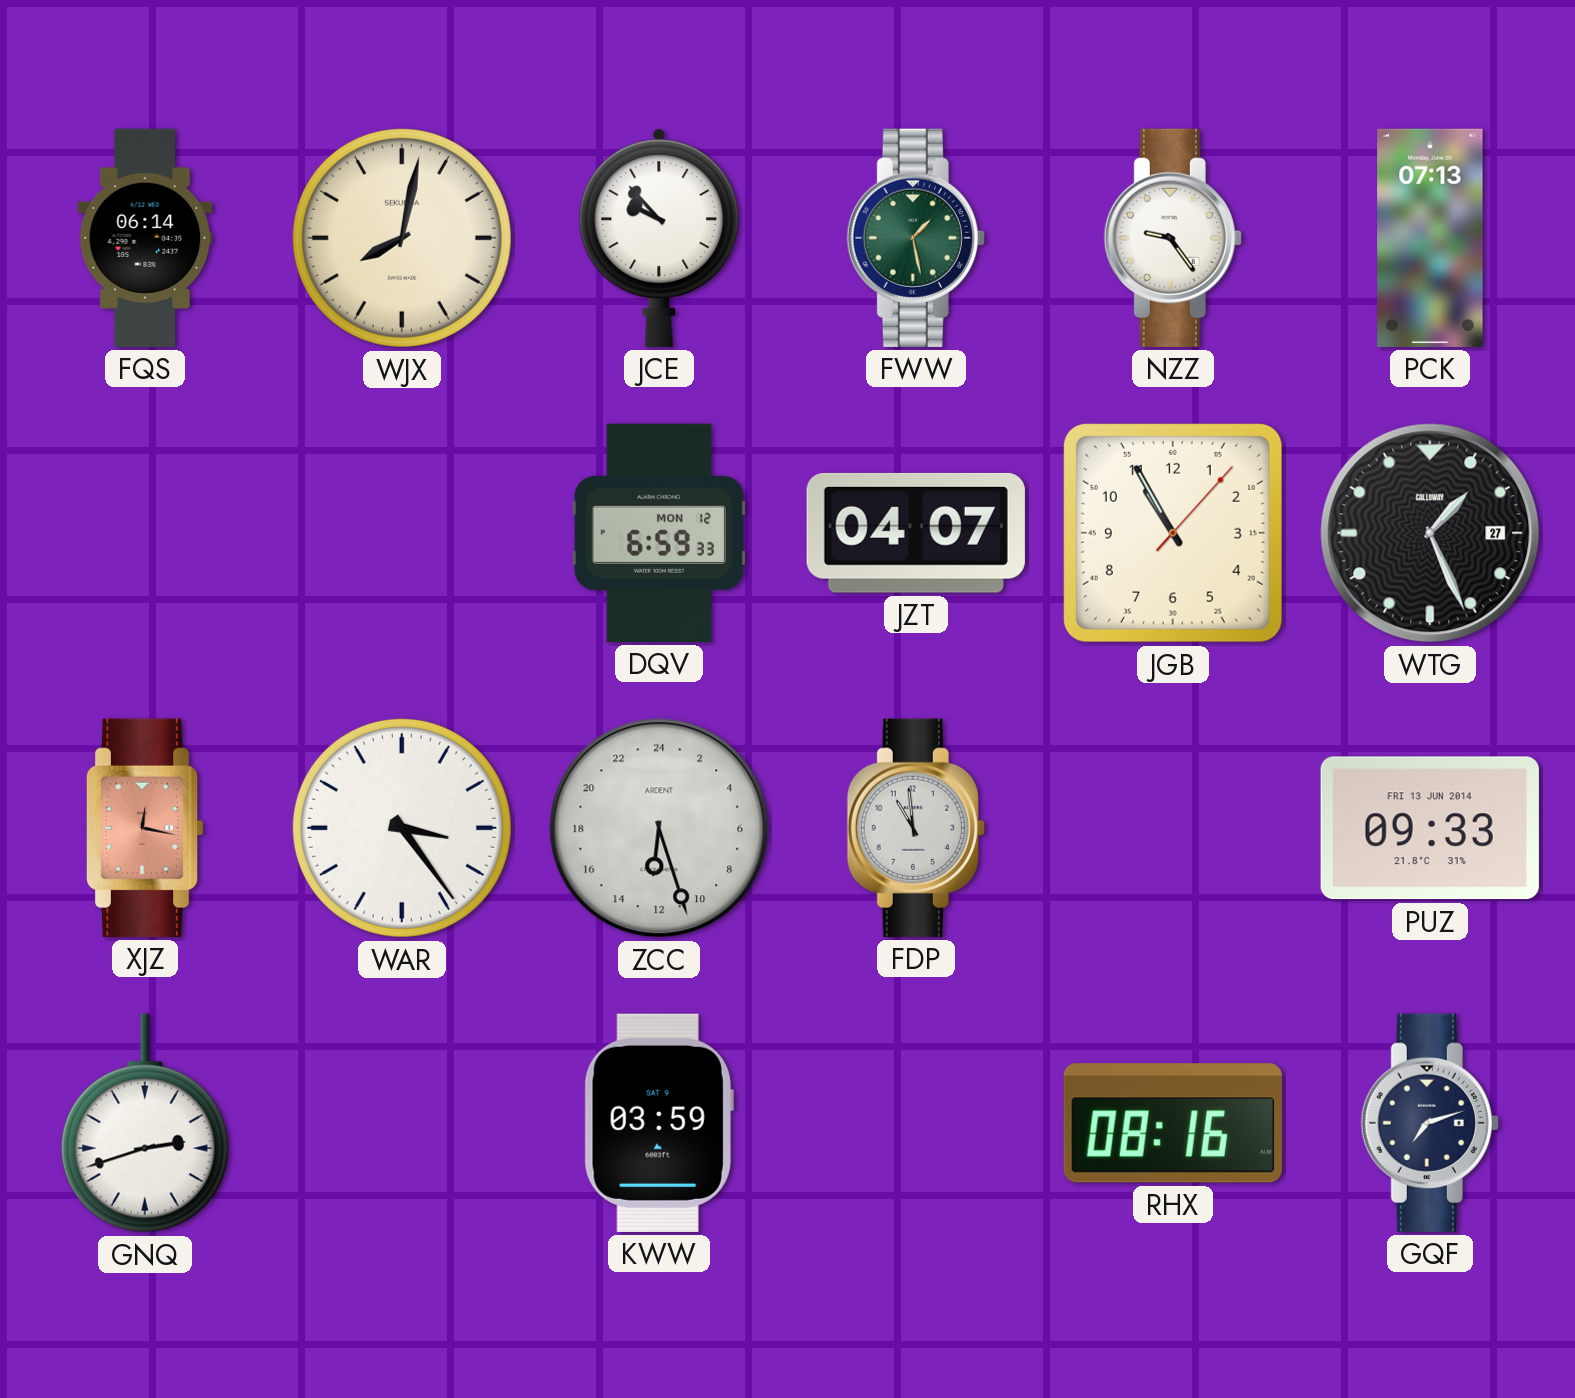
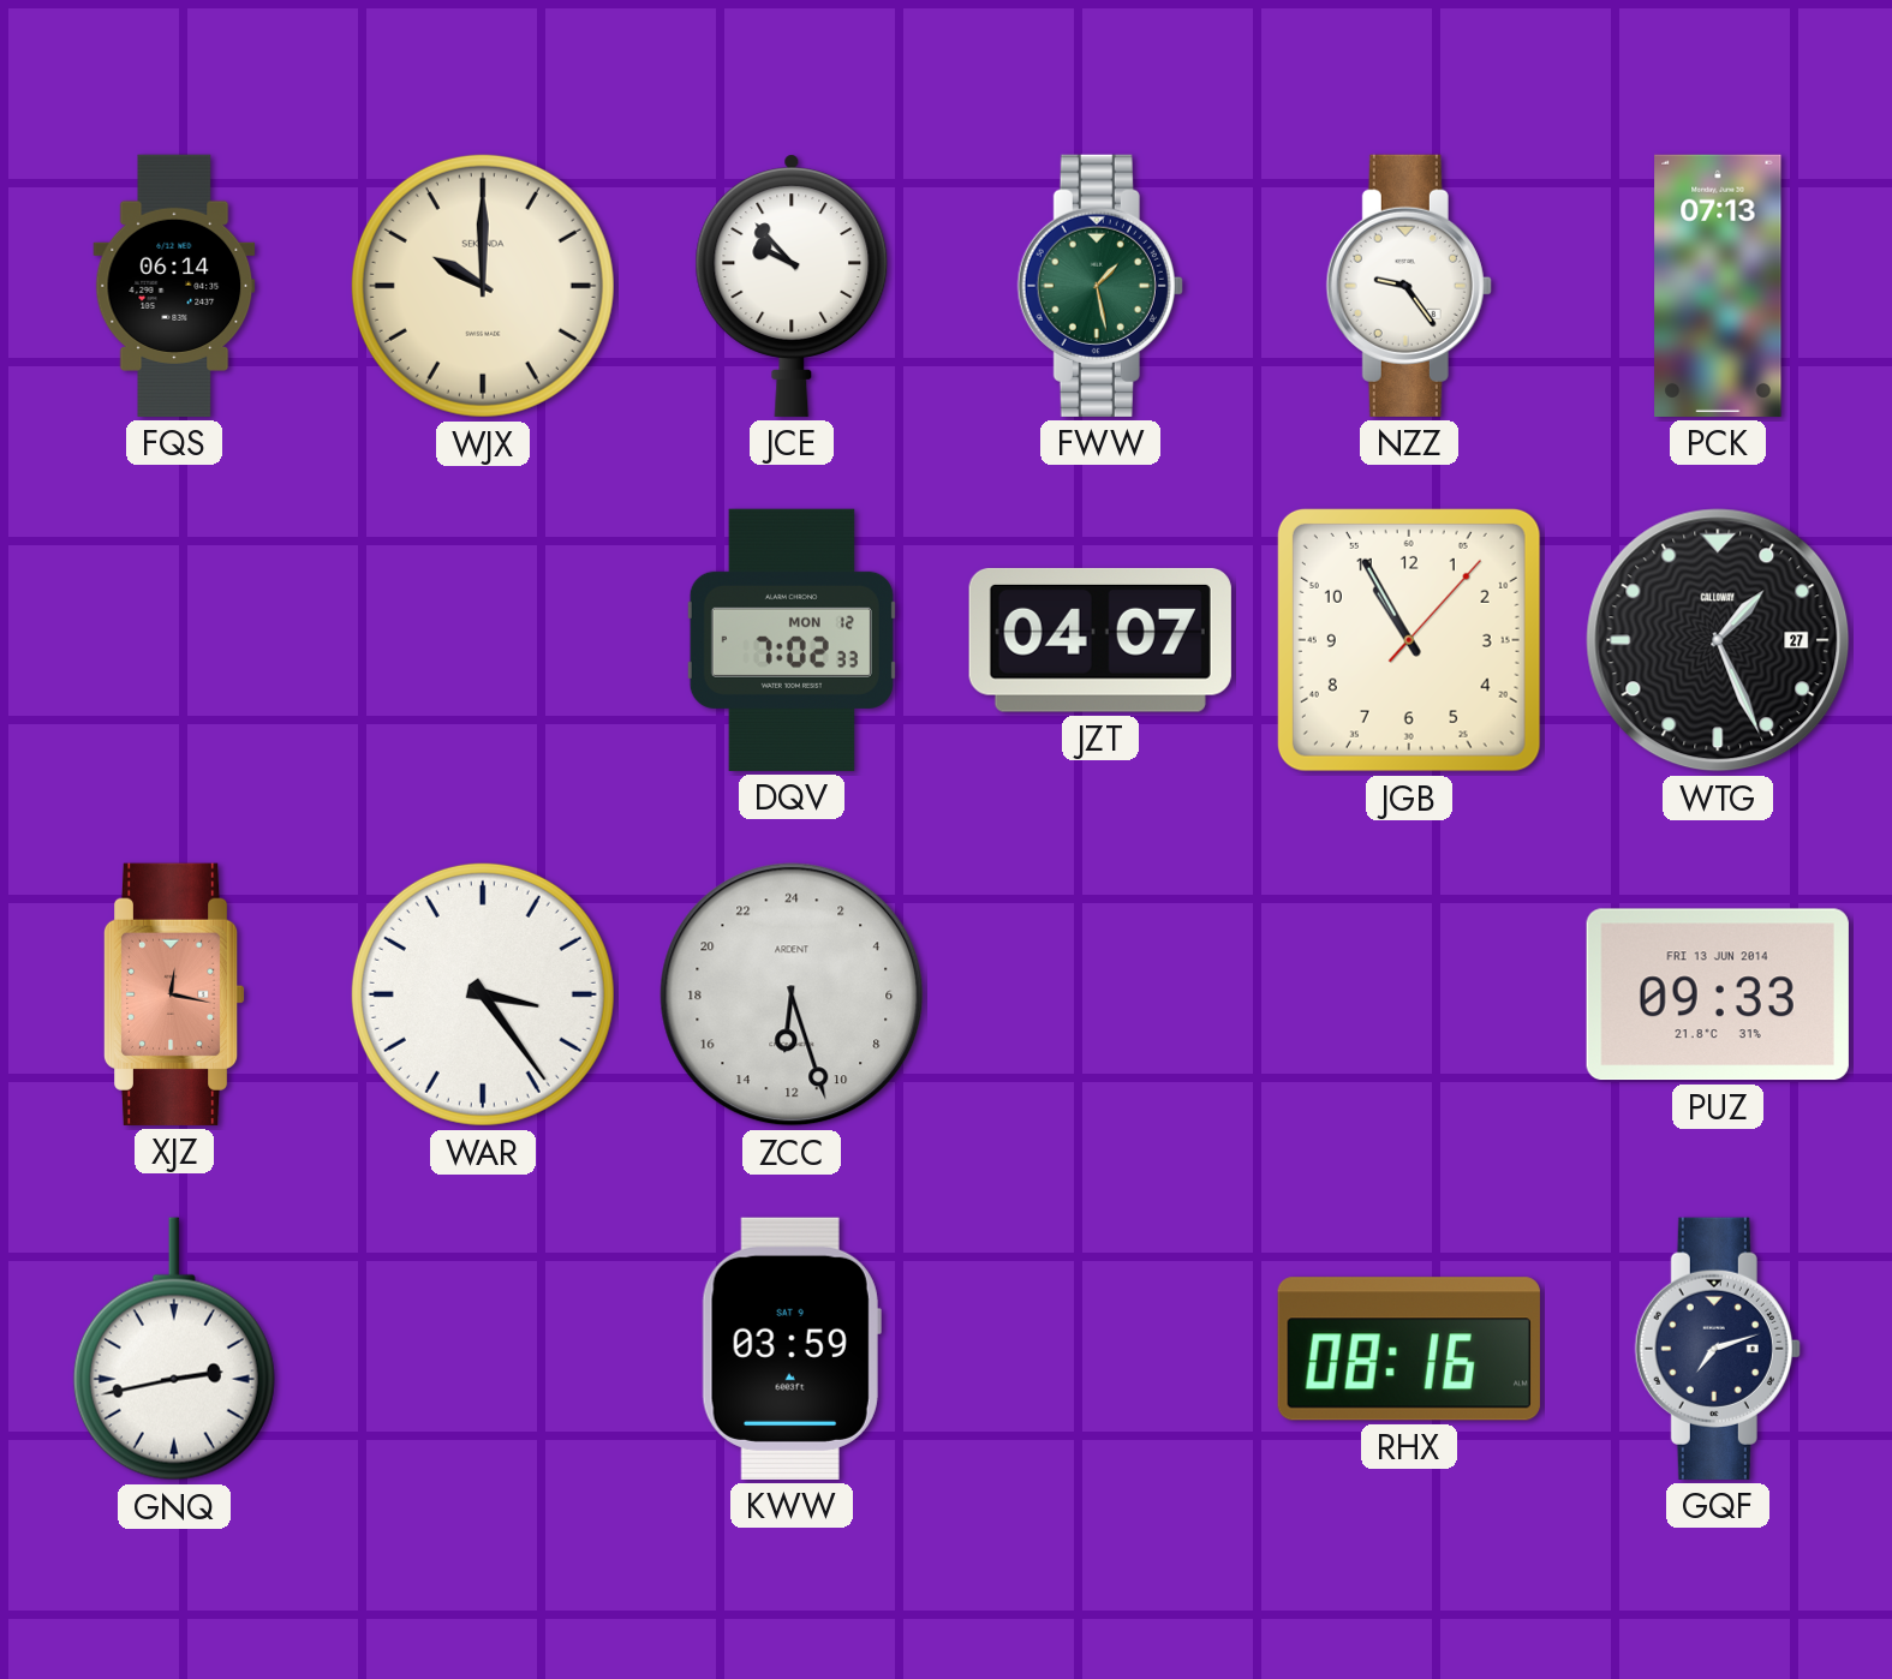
WJX: 8:02 -> 10:00 (483, 286)
DQV: 6:59 -> 7:02 (792, 640)
FDP: 10:59 -> none (916, 828)
GNQ: 2:42 -> 2:43 (174, 1349)
